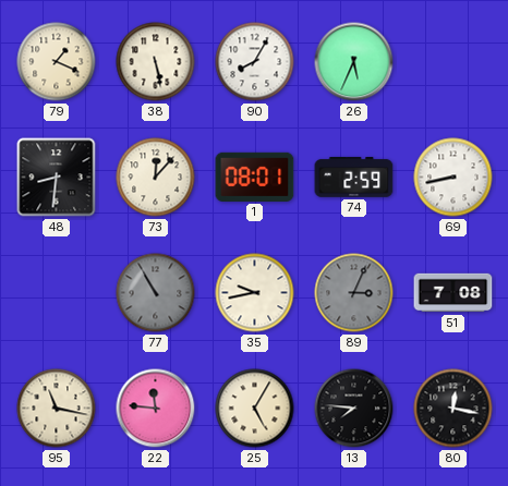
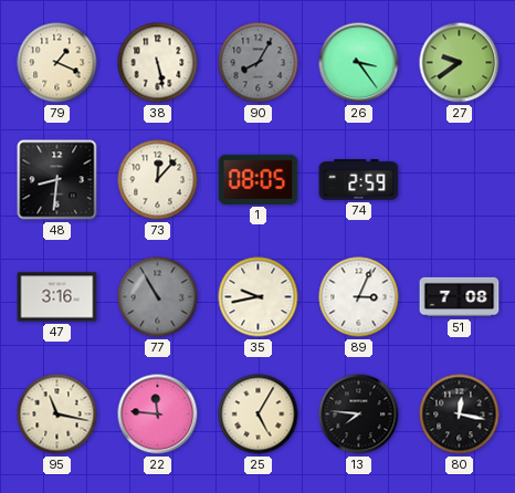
90 dial: white -> grey (259, 63)
26: 5:34 -> 3:24 (359, 63)
27: none -> 9:39 (460, 63)
1: 08:01 -> 08:05 (259, 179)
69: 8:43 -> none (453, 178)
47: none -> 3:16 (57, 297)
89 dial: grey -> white (359, 297)
